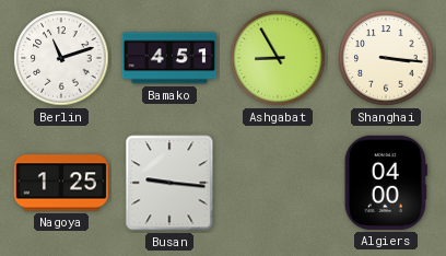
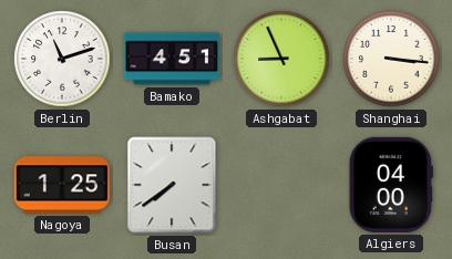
Ashgabat: 8:55 -> 8:56 (281, 59)
Busan: 9:16 -> 7:39 (172, 185)
